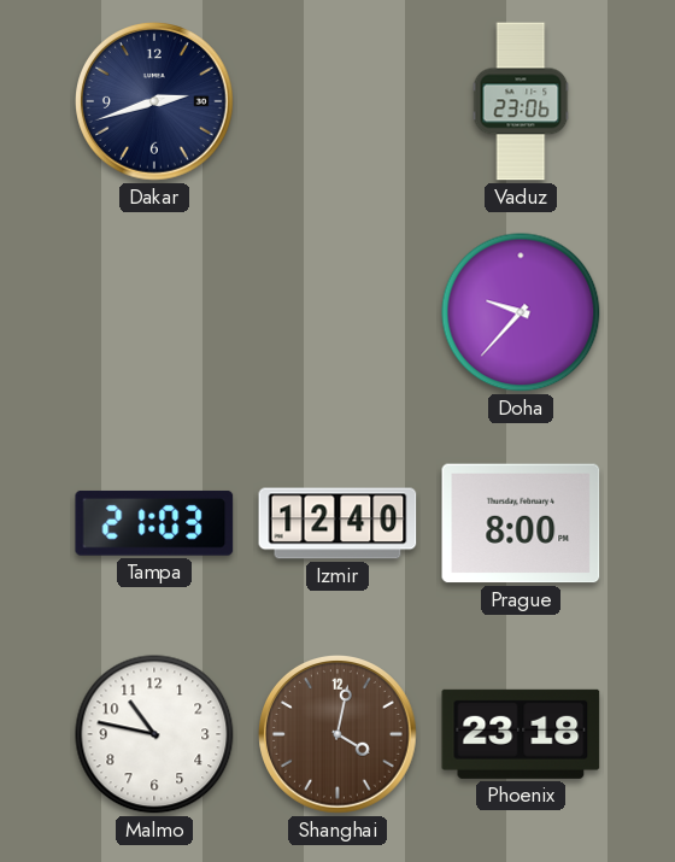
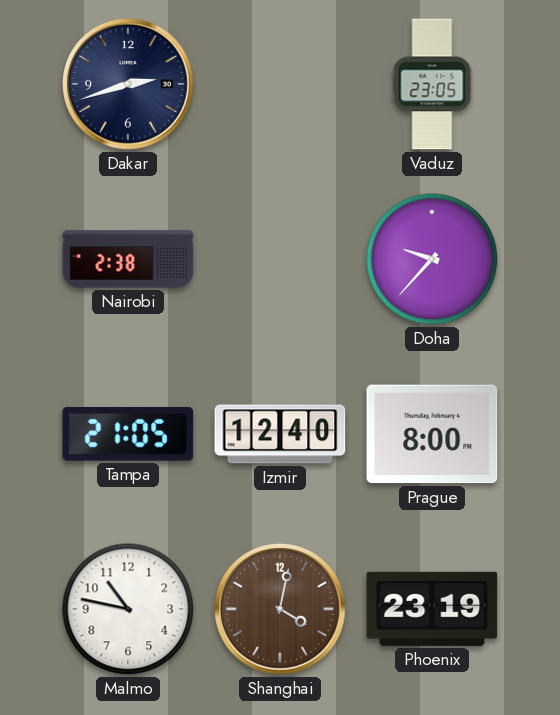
Vaduz: 23:06 -> 23:05 (432, 84)
Nairobi: none -> 2:38 (128, 259)
Tampa: 21:03 -> 21:05 (128, 434)
Phoenix: 23:18 -> 23:19 (432, 609)
